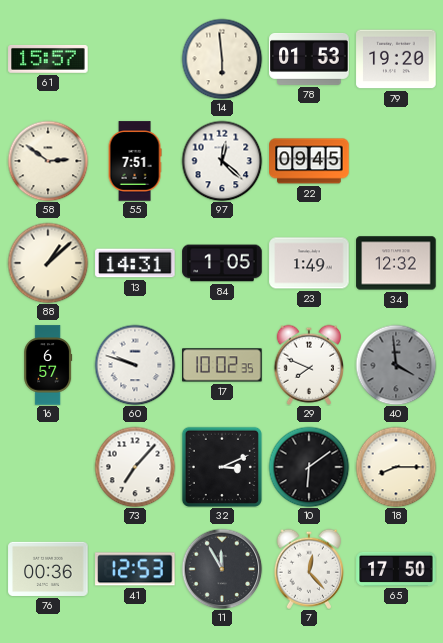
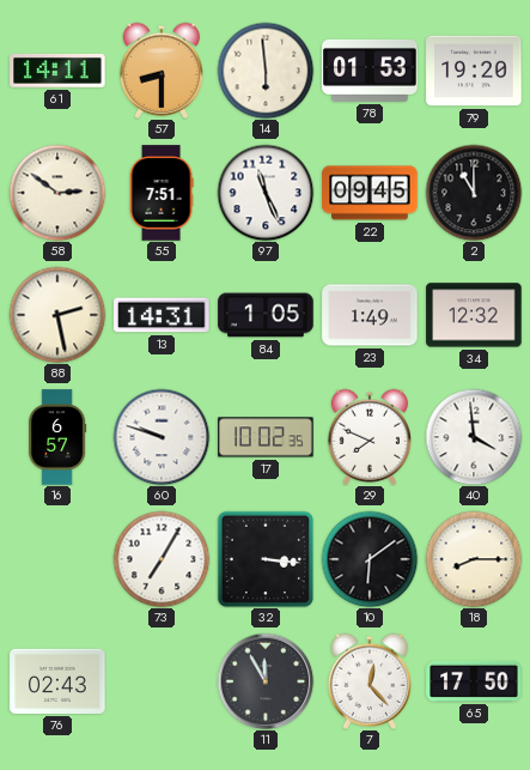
61: 15:57 -> 14:11 (57, 71)
57: none -> 8:30 (160, 71)
97: 12:22 -> 11:26 (266, 193)
2: none -> 11:00 (474, 193)
88: 1:08 -> 2:28 (57, 315)
40 dial: grey -> white (474, 437)
73: 7:07 -> 7:05 (162, 559)
32: 3:11 -> 3:16 (266, 559)
76: 00:36 -> 02:43 (57, 681)
41: 12:53 -> none (135, 569)
